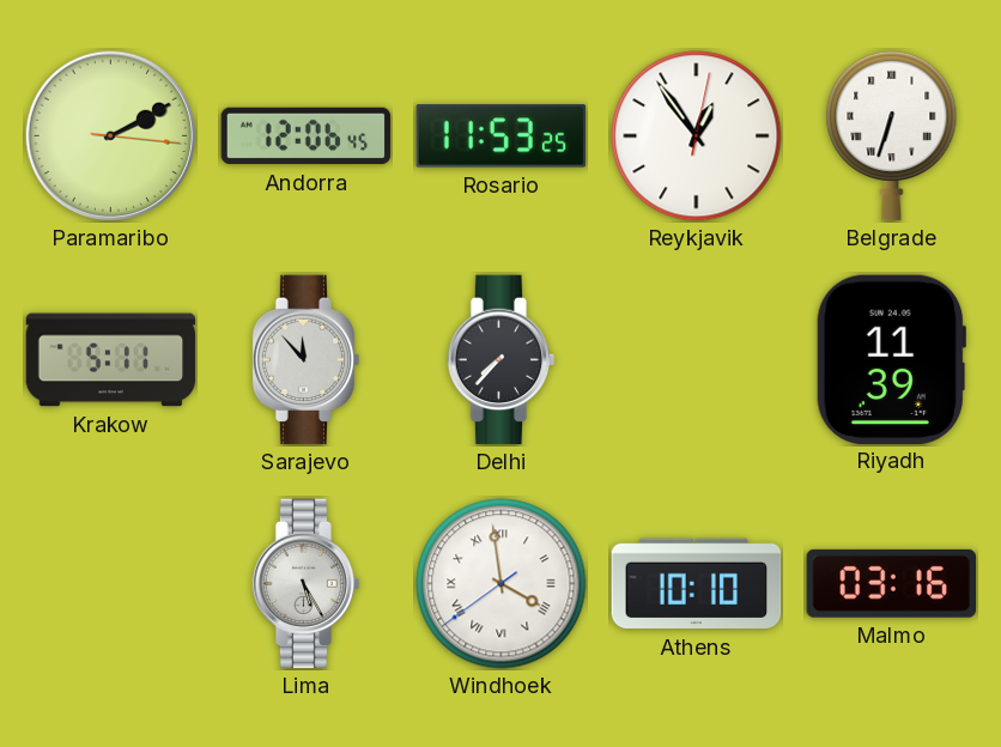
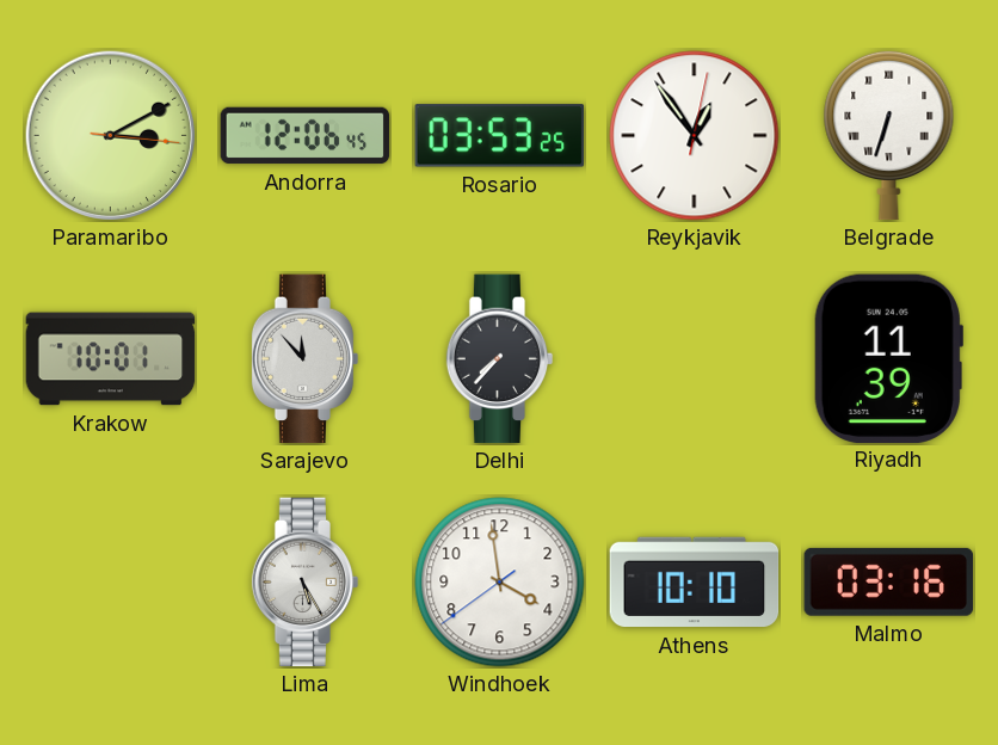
Paramaribo: 2:10 -> 3:10 (110, 135)
Rosario: 11:53 -> 03:53 (500, 136)
Krakow: 5:11 -> 10:01 (111, 359)
Windhoek numerals: Roman -> Arabic (500, 583)
